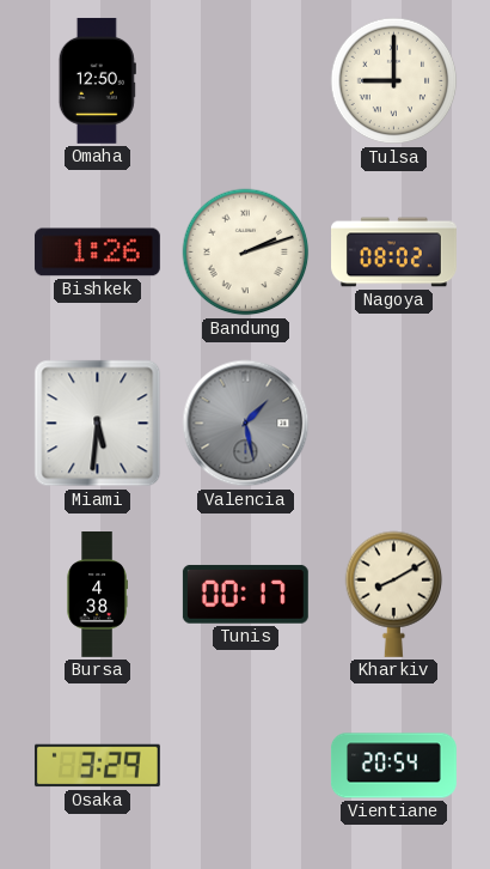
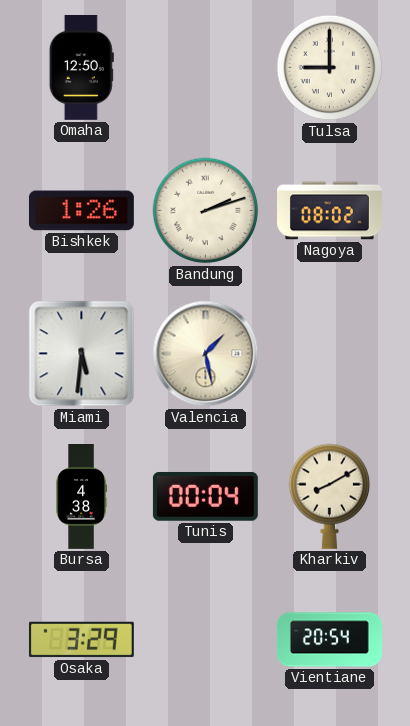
Valencia dial: grey -> cream (206, 354)
Tunis: 00:17 -> 00:04 (205, 496)
